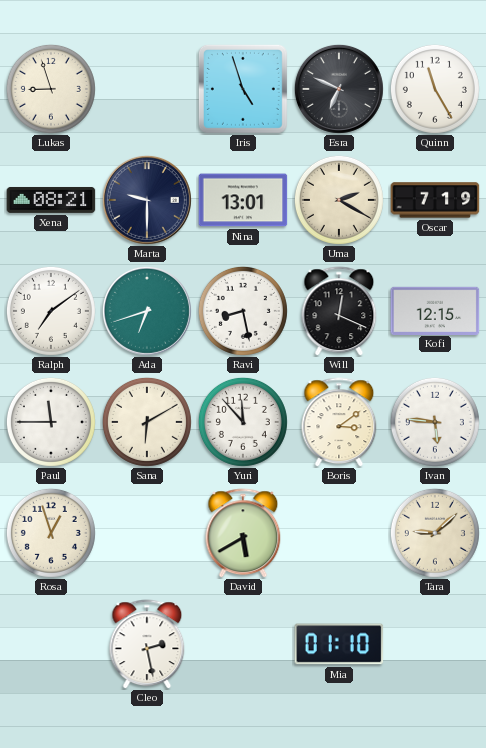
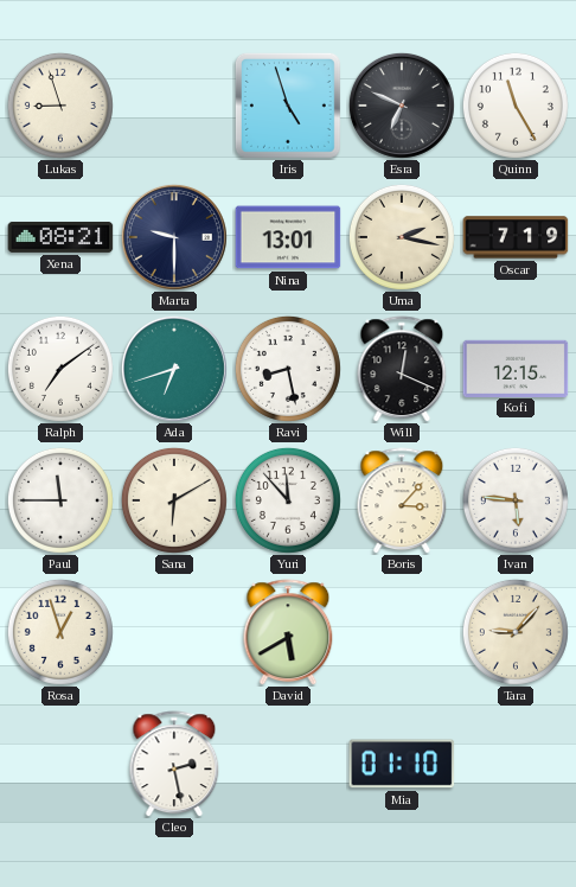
Uma: 2:20 -> 2:17 (402, 237)
Boris: 3:09 -> 3:07 (402, 500)
Tara: 9:08 -> 9:07 (516, 632)
